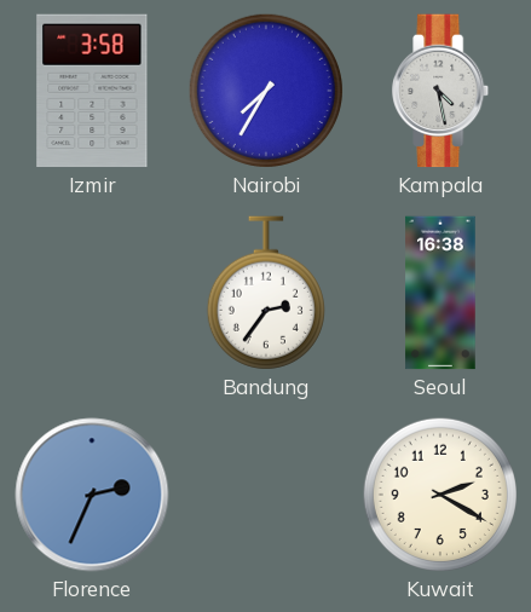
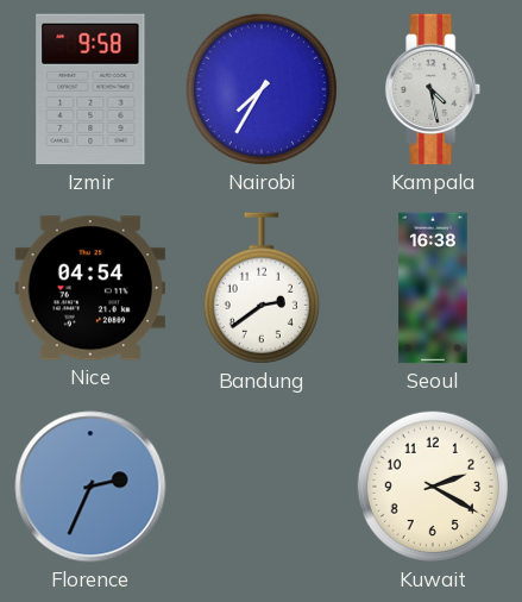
Izmir: 3:58 -> 9:58 (90, 89)
Nice: none -> 04:54 (90, 288)
Bandung: 2:36 -> 2:39 (262, 288)
